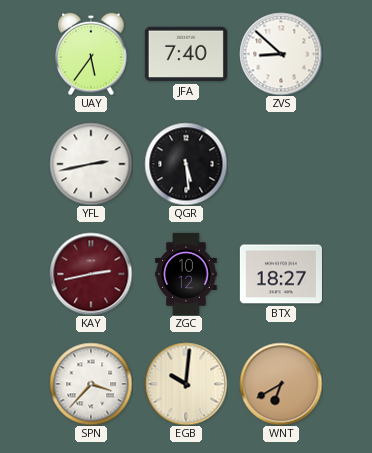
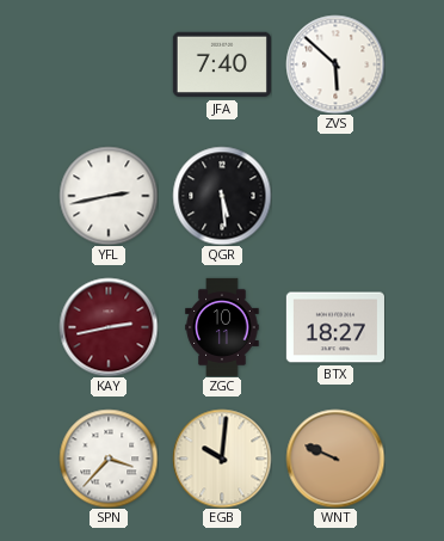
UAY: 5:36 -> none (91, 54)
ZVS: 8:52 -> 5:52 (335, 64)
ZGC: 10:12 -> 10:11 (222, 327)
WNT: 6:40 -> 9:49 (335, 459)
